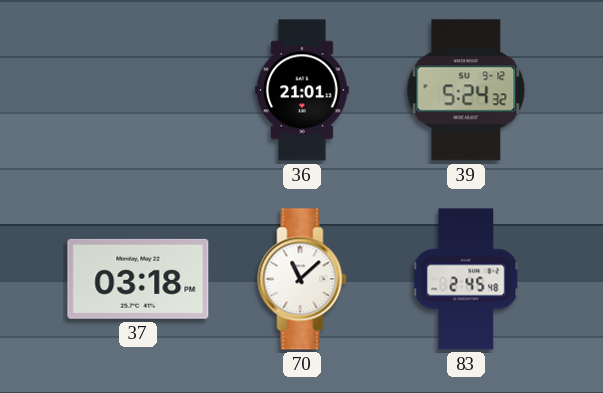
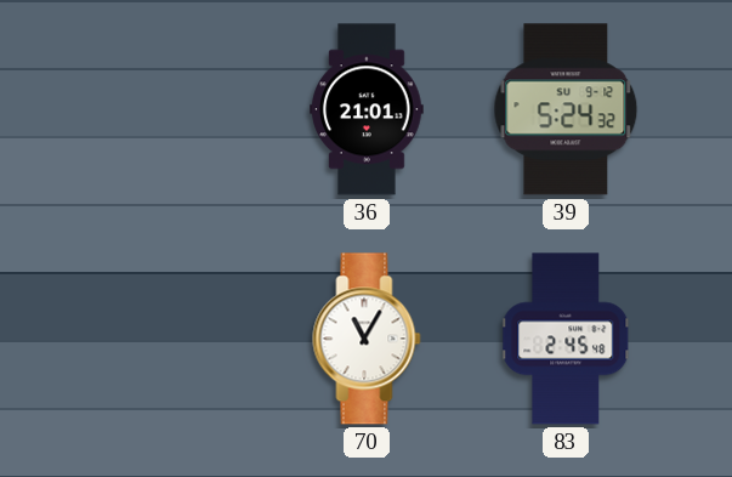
37: 03:18 -> none (138, 279)
70: 11:08 -> 11:05 (367, 339)
